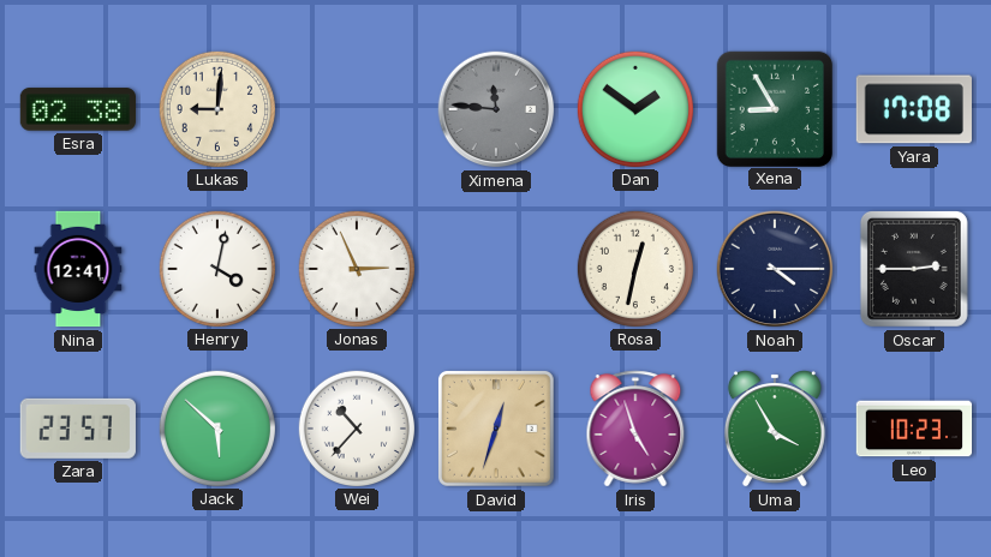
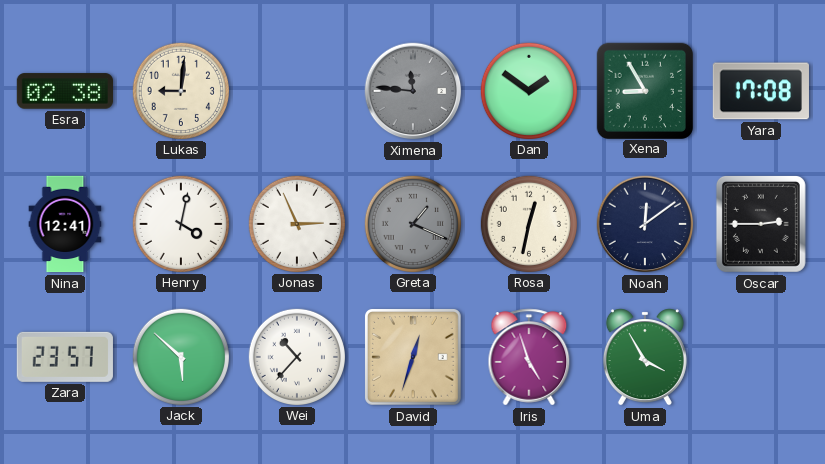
Greta: none -> 1:19 (412, 223)
Noah: 4:15 -> 12:09 (645, 224)
Leo: 10:23 -> none (914, 429)
